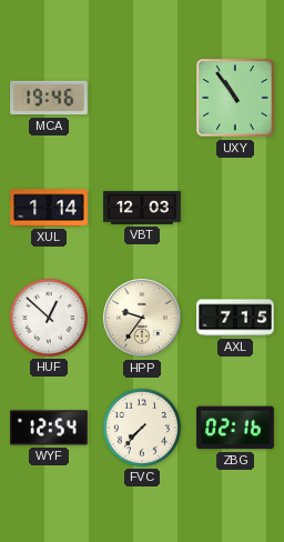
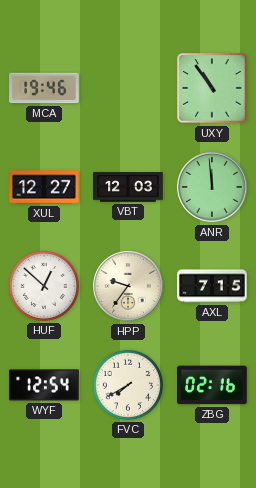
XUL: 1:14 -> 12:27 (44, 187)
ANR: none -> 11:59 (212, 187)
FVC: 7:37 -> 7:40 (128, 385)
